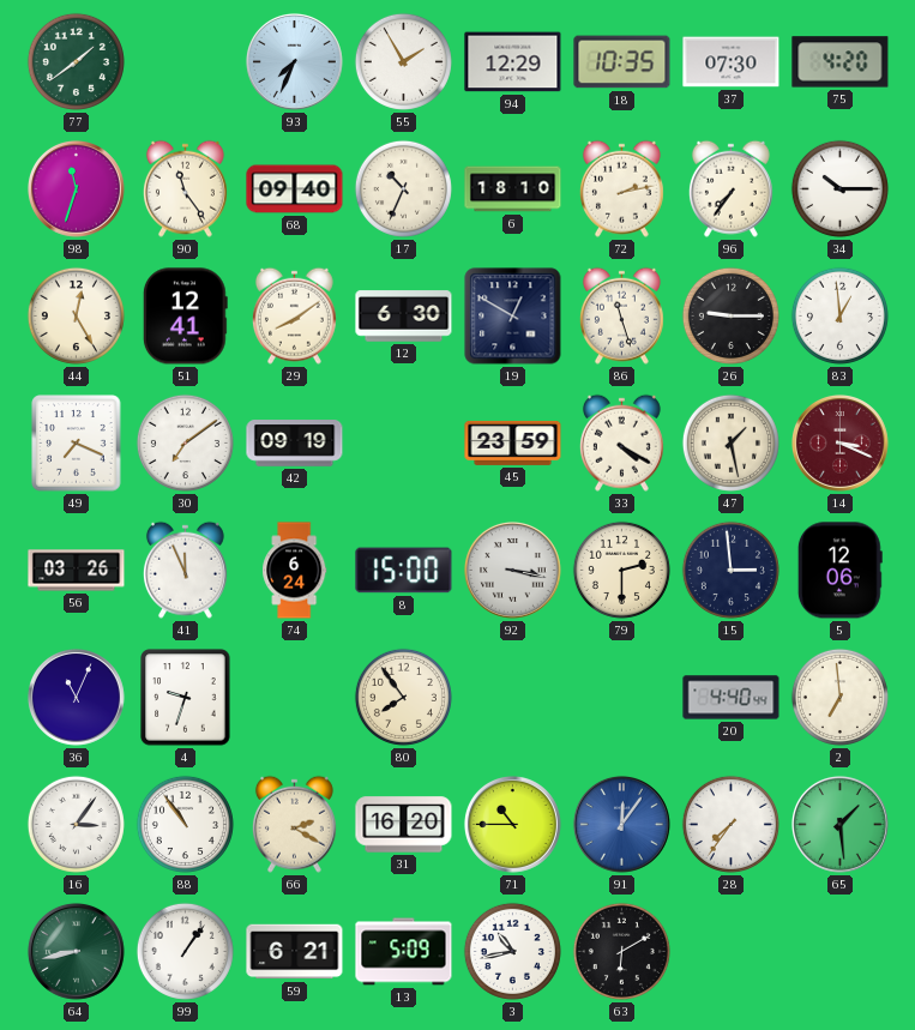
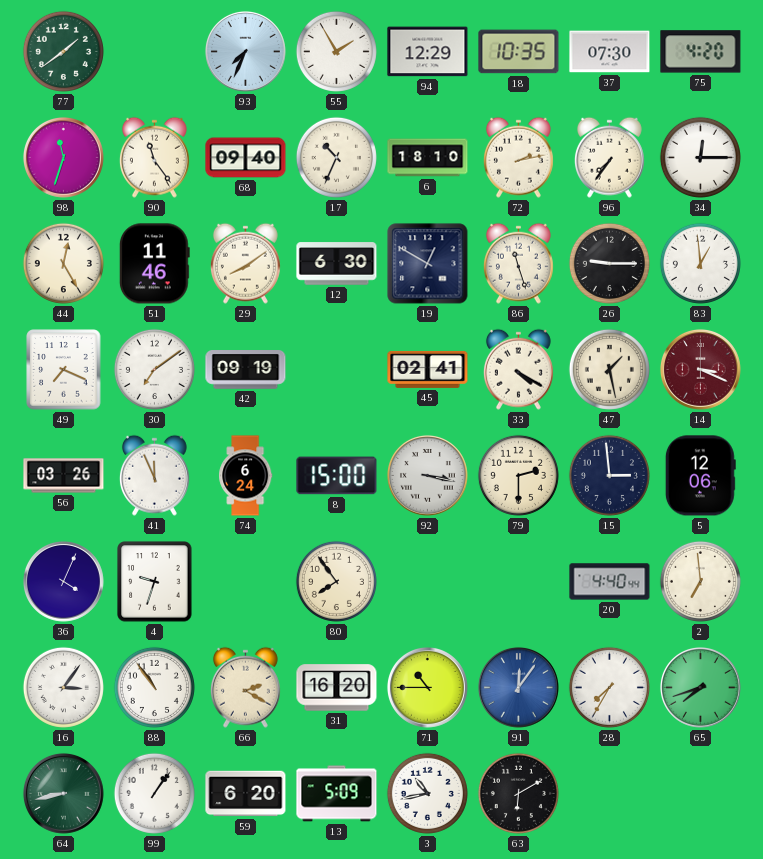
34: 10:15 -> 12:15 (700, 157)
51: 12:41 -> 11:46 (154, 264)
45: 23:59 -> 02:41 (428, 369)
36: 11:04 -> 4:04 (63, 581)
28: 7:36 -> 7:35 (609, 687)
65: 1:29 -> 7:42 (700, 687)
59: 6:21 -> 6:20 (246, 794)
